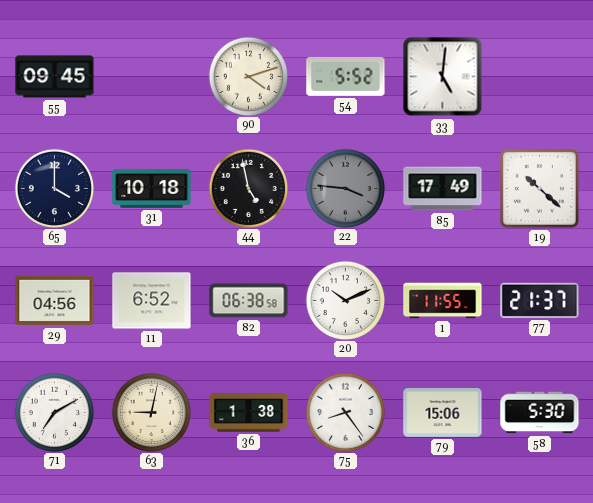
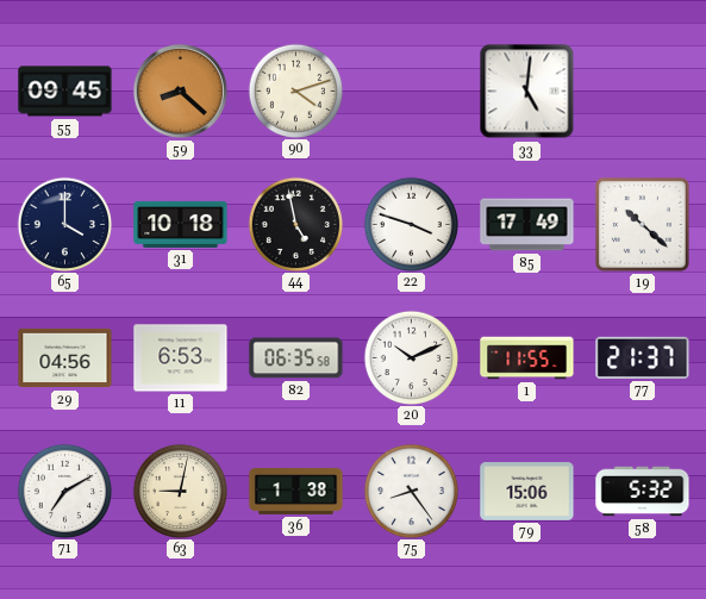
59: none -> 8:22 (180, 91)
54: 5:52 -> none (346, 76)
22: 3:46 -> 3:48 (411, 224)
22 dial: grey -> white (411, 224)
11: 6:52 -> 6:53 (181, 358)
82: 06:38 -> 06:35 (296, 358)
58: 5:30 -> 5:32 (643, 492)
